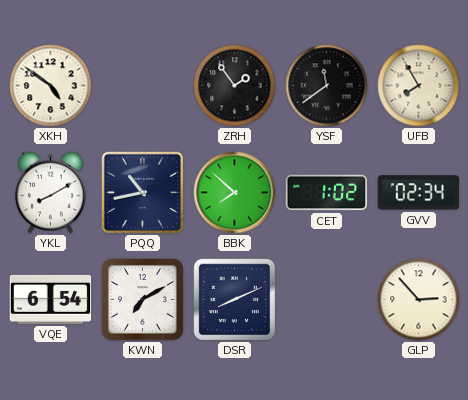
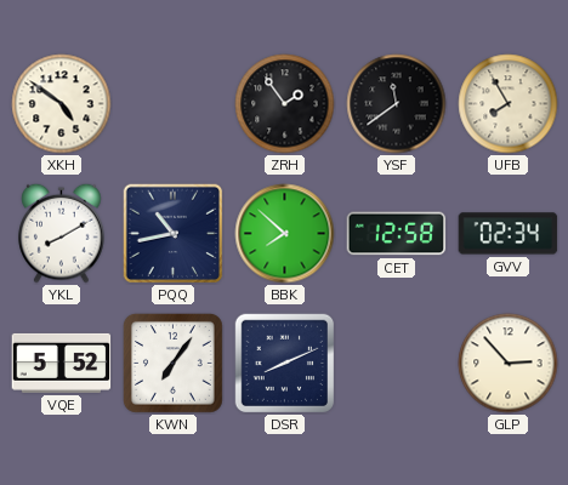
CET: 1:02 -> 12:58 (397, 234)
VQE: 6:54 -> 5:52 (62, 363)
KWN: 7:10 -> 7:06 (174, 364)
